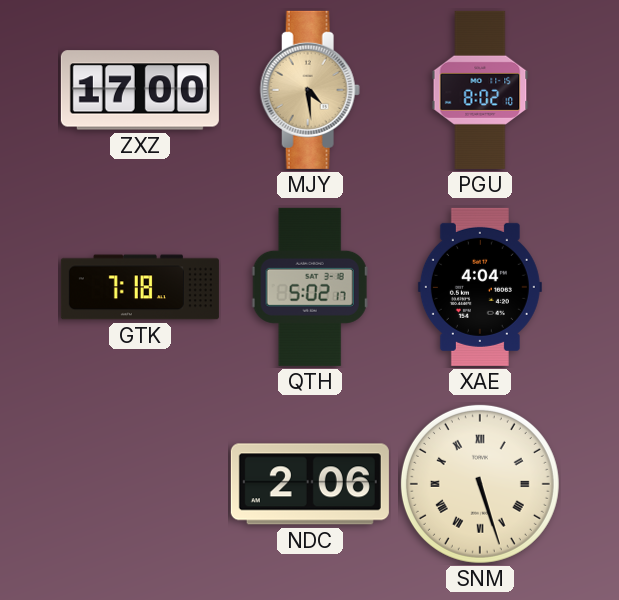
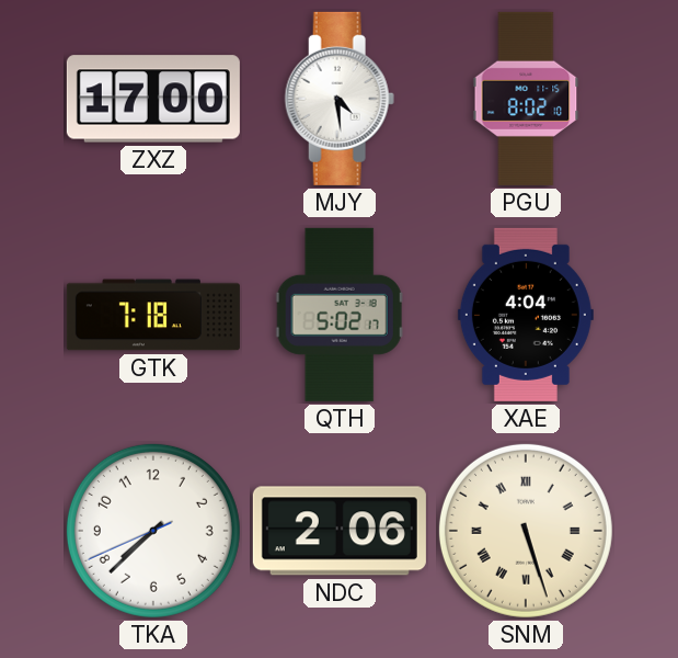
MJY dial: champagne -> white (340, 99)
TKA: none -> 7:37 (153, 531)
